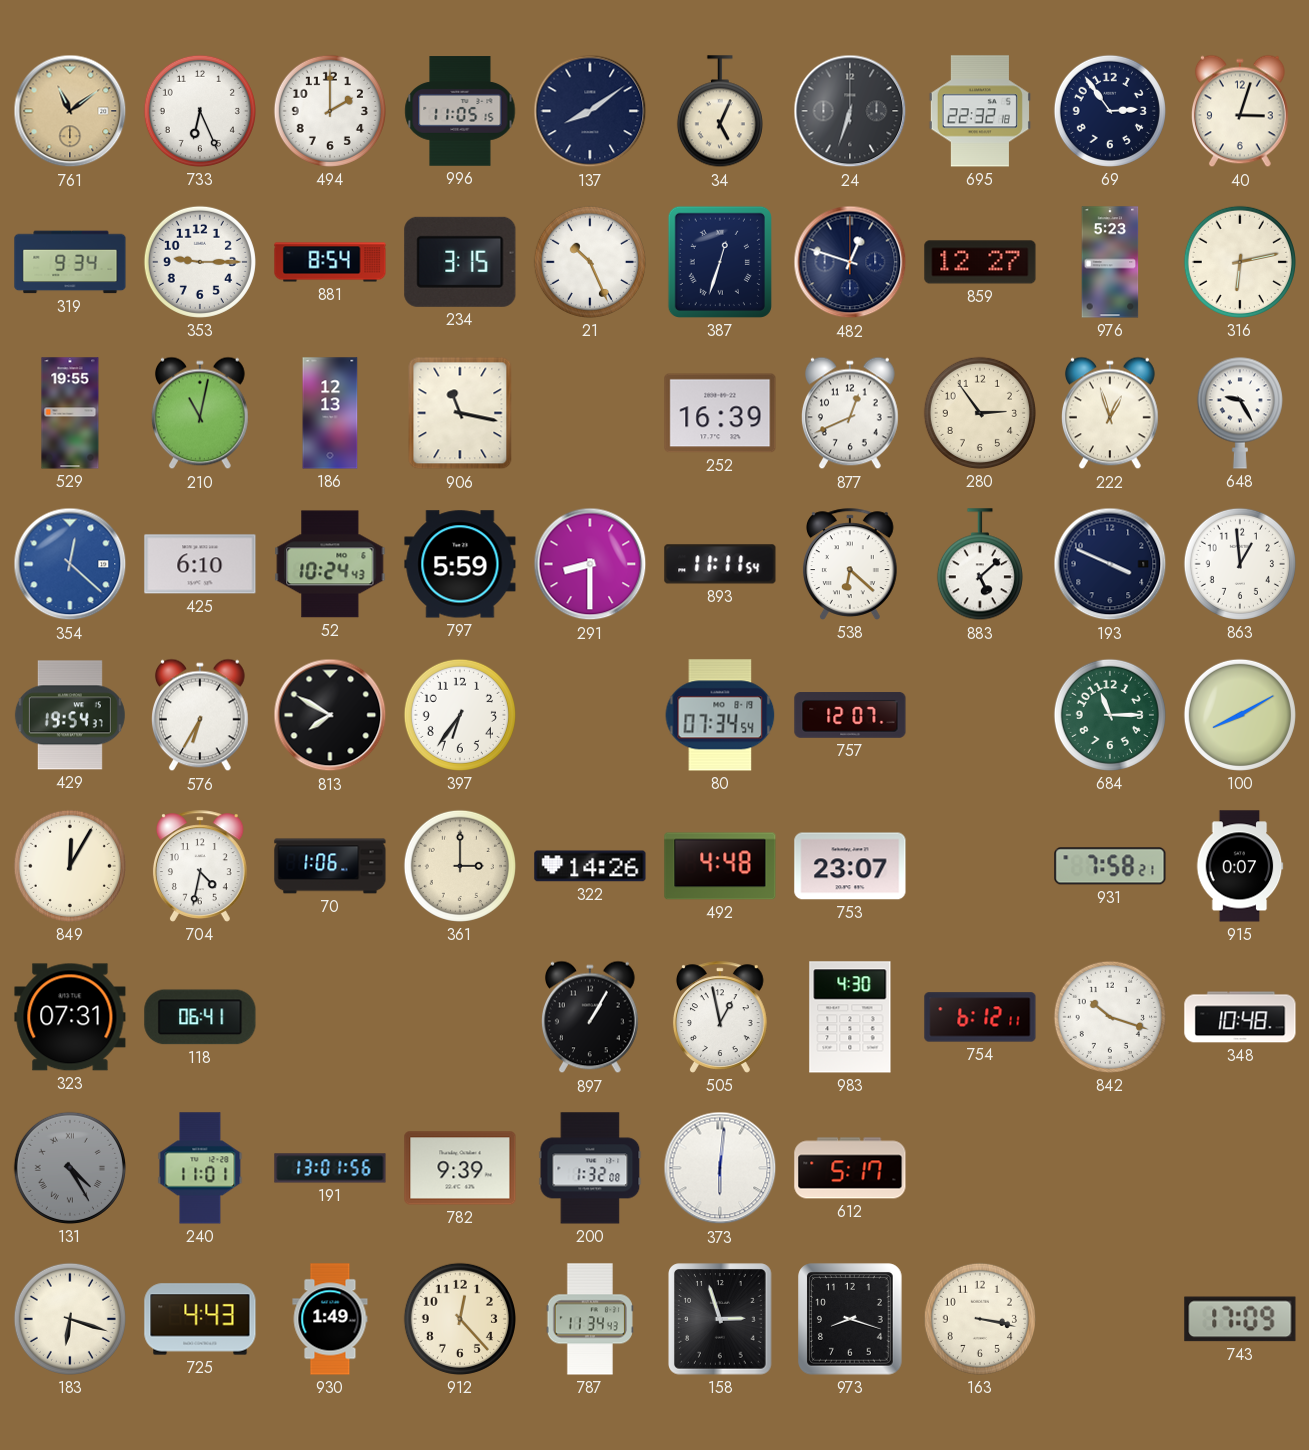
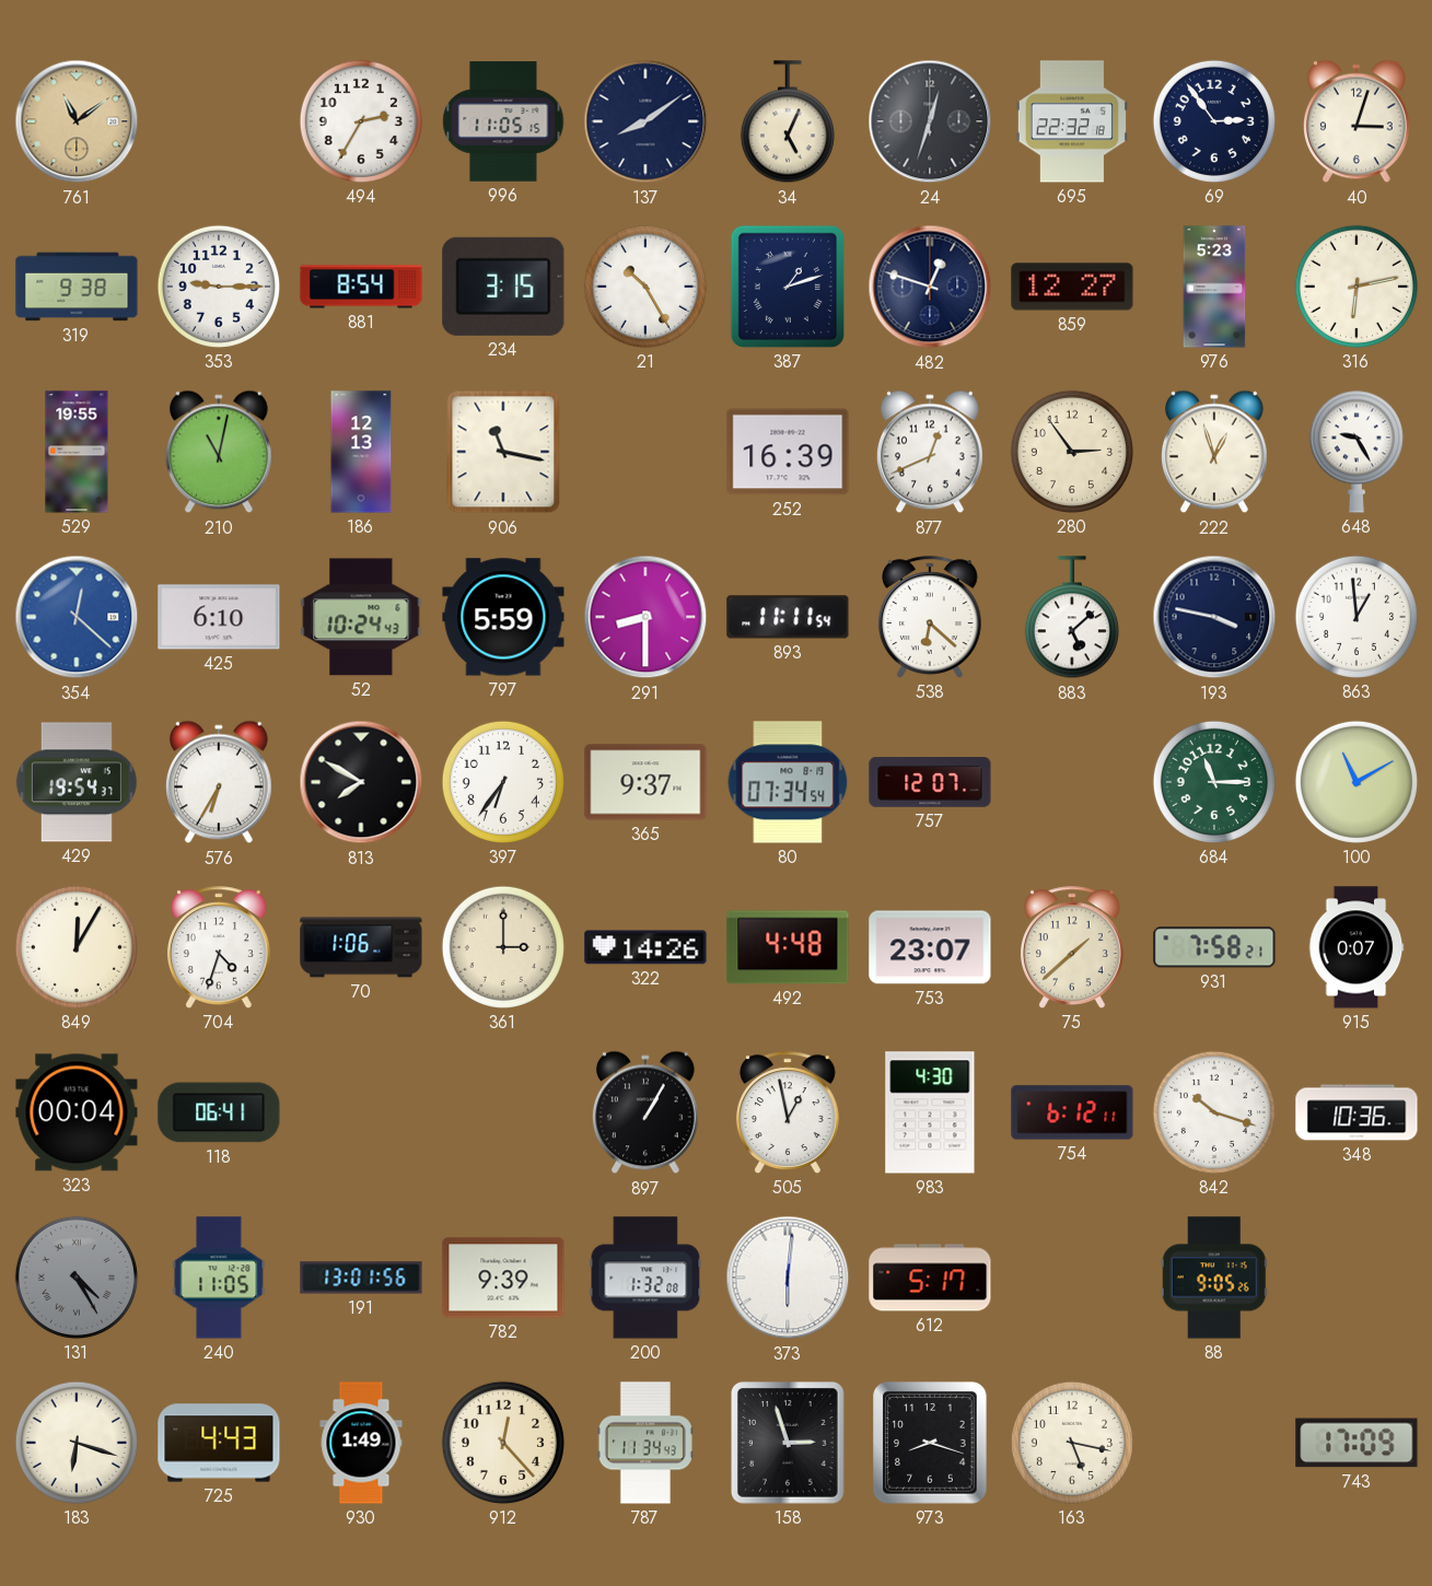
733: 6:26 -> none (200, 111)
494: 2:00 -> 2:35 (361, 121)
24: 6:33 -> 12:33 (930, 121)
319: 9:34 -> 9:38 (77, 287)
21: 10:26 -> 10:25 (645, 287)
387: 12:33 -> 1:12 (788, 287)
193: 3:49 -> 3:47 (1214, 617)
365: none -> 9:37 (645, 782)
100: 8:10 -> 11:10 (1357, 782)
704: 4:32 -> 4:33 (219, 947)
75: none -> 1:38 (1072, 947)
323: 07:31 -> 00:04 (77, 1112)
348: 10:48 -> 10:36 (1357, 1112)
240: 11:01 -> 11:05 (219, 1278)
88: none -> 9:05 (1214, 1278)
163: 3:17 -> 5:17 (1072, 1443)
